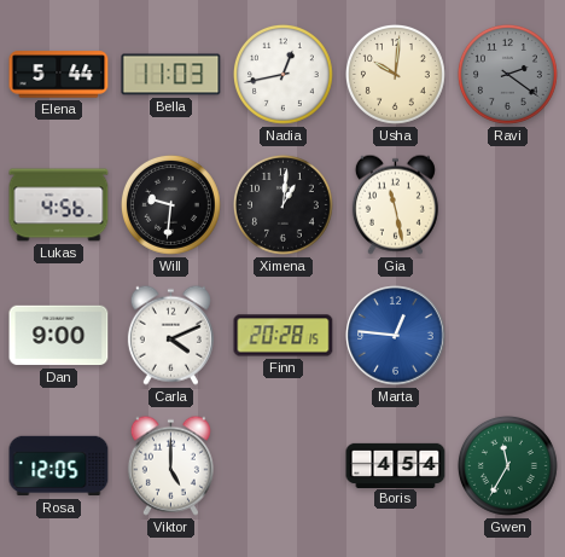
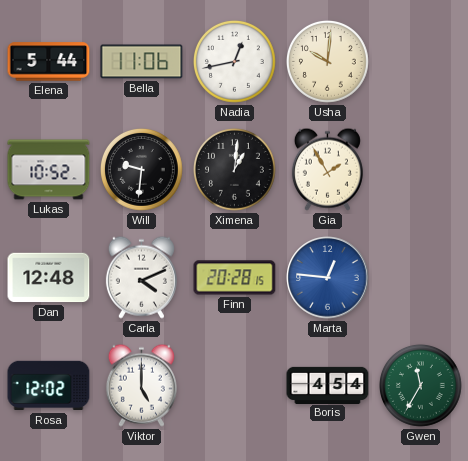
Bella: 11:03 -> 11:06 (142, 62)
Ravi: 2:21 -> none (508, 75)
Lukas: 4:56 -> 10:52 (49, 170)
Gia: 11:28 -> 1:55 (327, 169)
Dan: 9:00 -> 12:48 (49, 278)
Rosa: 12:05 -> 12:02 (49, 386)
